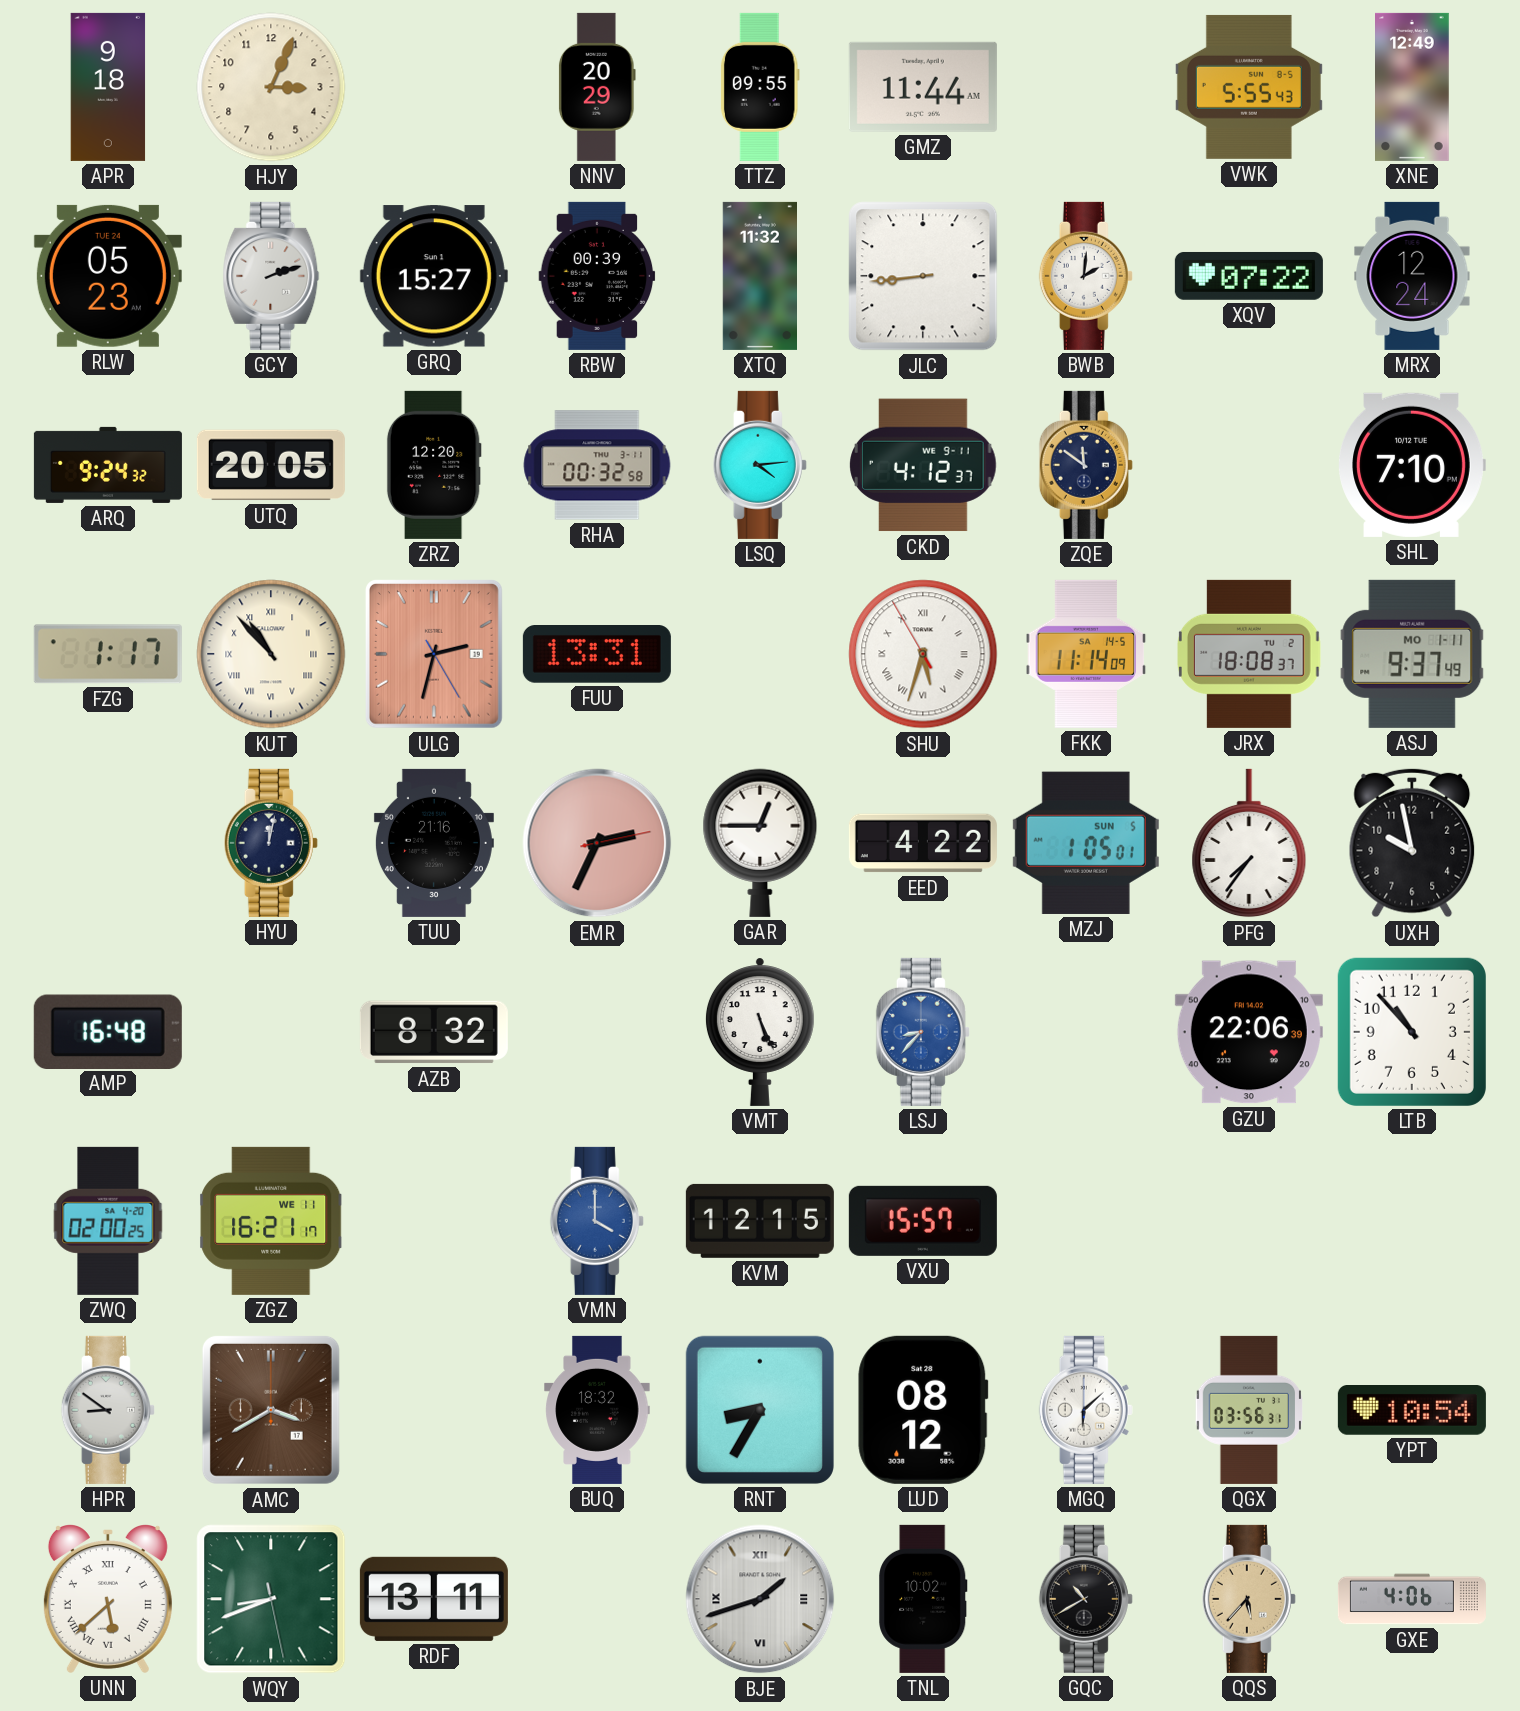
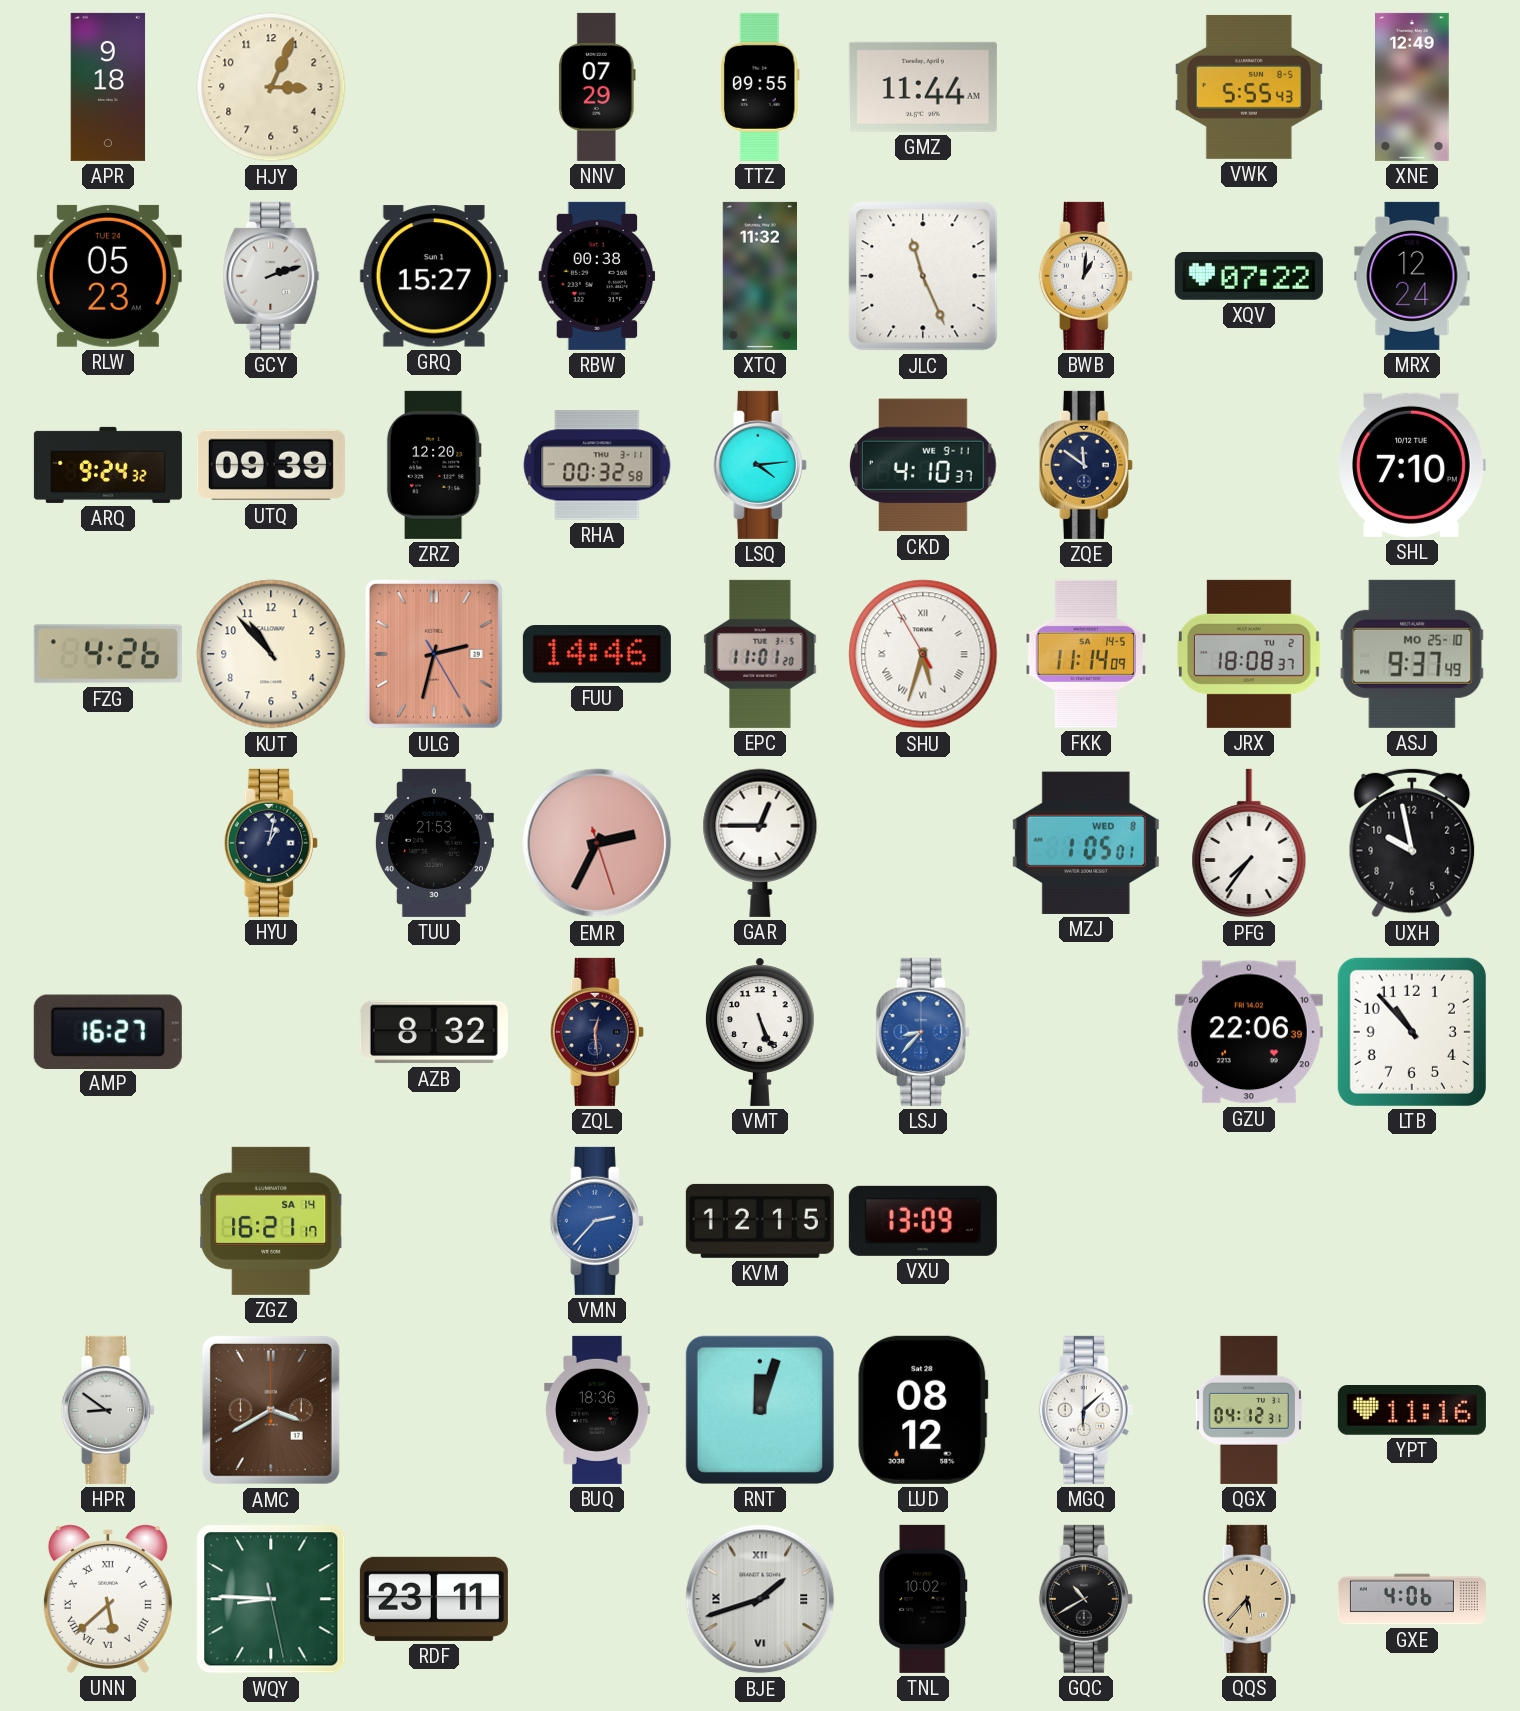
NNV: 20:29 -> 07:29 (597, 87)
RBW: 00:39 -> 00:38 (597, 276)
JLC: 8:44 -> 11:26 (923, 276)
BWB: 2:01 -> 1:01 (1086, 276)
UTQ: 20:05 -> 09:39 (271, 465)
CKD: 4:12 -> 4:10 (923, 465)
FZG: 1:17 -> 4:26 (108, 654)
KUT numerals: Roman -> Arabic (271, 654)
FUU: 13:31 -> 14:46 (597, 655)
EPC: none -> 11:01 (760, 654)
ASJ date: MO 1-11 -> MO 25-10 (1412, 654)
HYU: 12:02 -> 1:02 (271, 843)
TUU: 21:16 -> 21:53 (434, 843)
EMR: 2:34:13 -> 2:34:27 (597, 843)
EED: 4:22 -> none (923, 843)
MZJ date: SUN 5 -> WED 8 (1086, 843)
AMP: 16:48 -> 16:27 (108, 1031)
ZQL: none -> 12:29 (597, 1032)
ZWQ: 02:00 -> none (108, 1221)
ZGZ date: WE 11 -> SA 14 (272, 1221)
VMN: 4:00 -> 2:37 (597, 1221)
VXU: 15:57 -> 13:09 (923, 1221)
BUQ: 18:32 -> 18:36 (597, 1410)
RNT: 8:35 -> 12:03 (760, 1410)
QGX: 03:56 -> 04:12 (1249, 1410)
YPT: 10:54 -> 11:16 (1412, 1411)
WQY: 8:41 -> 8:45 (271, 1599)
RDF: 13:11 -> 23:11 (434, 1599)
